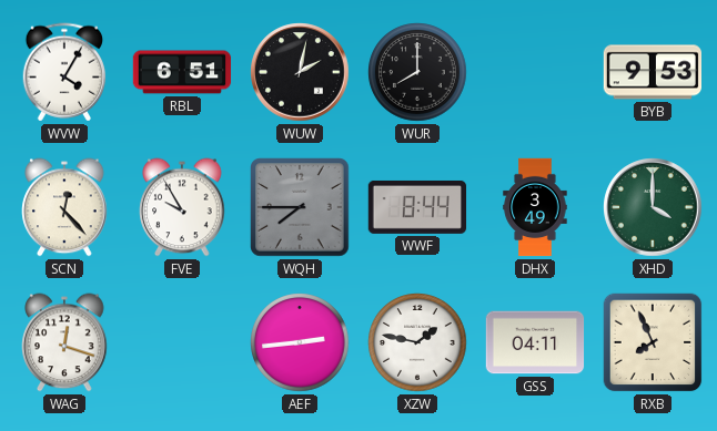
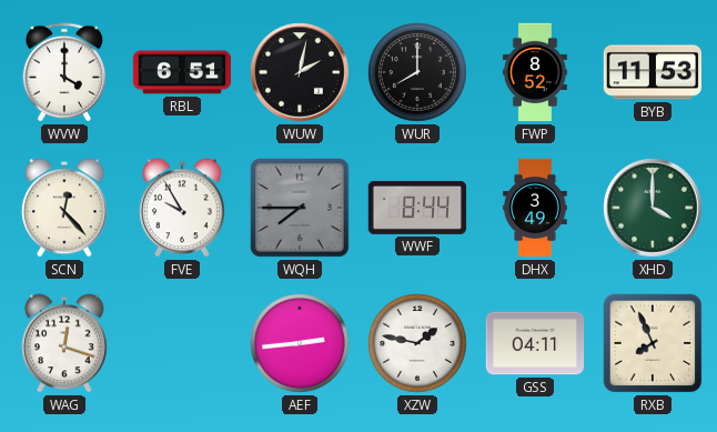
WVW: 4:05 -> 4:00 (64, 72)
FWP: none -> 8:52 (535, 72)
BYB: 9:53 -> 11:53 (653, 72)
